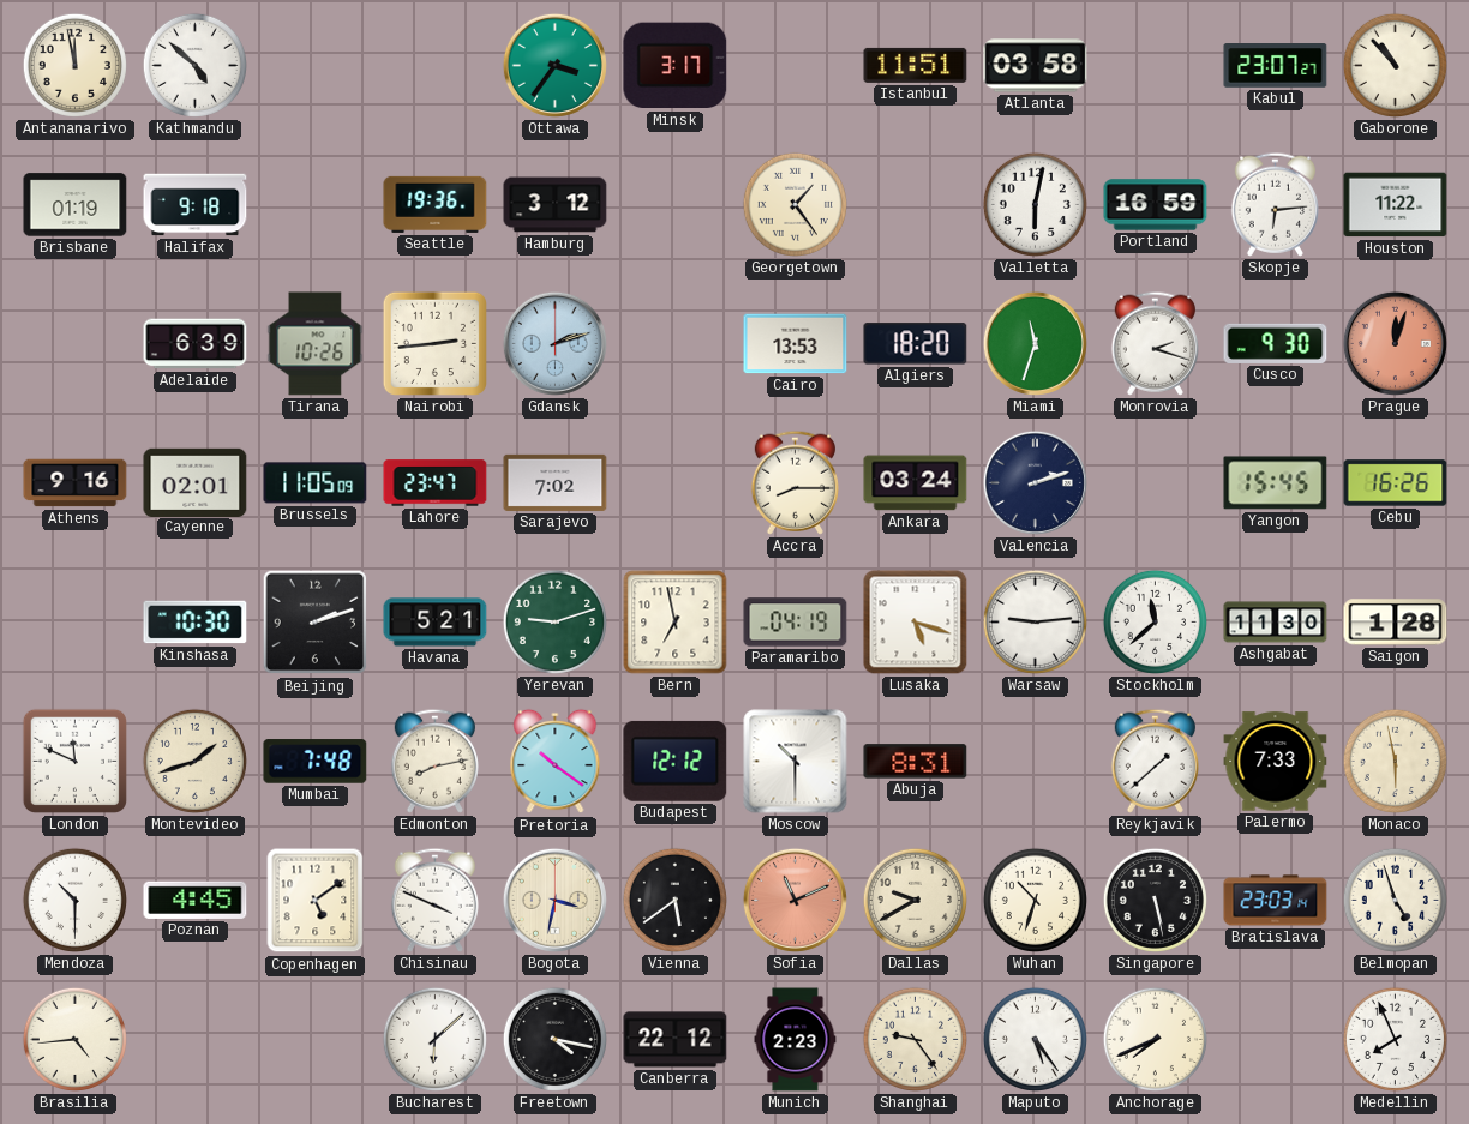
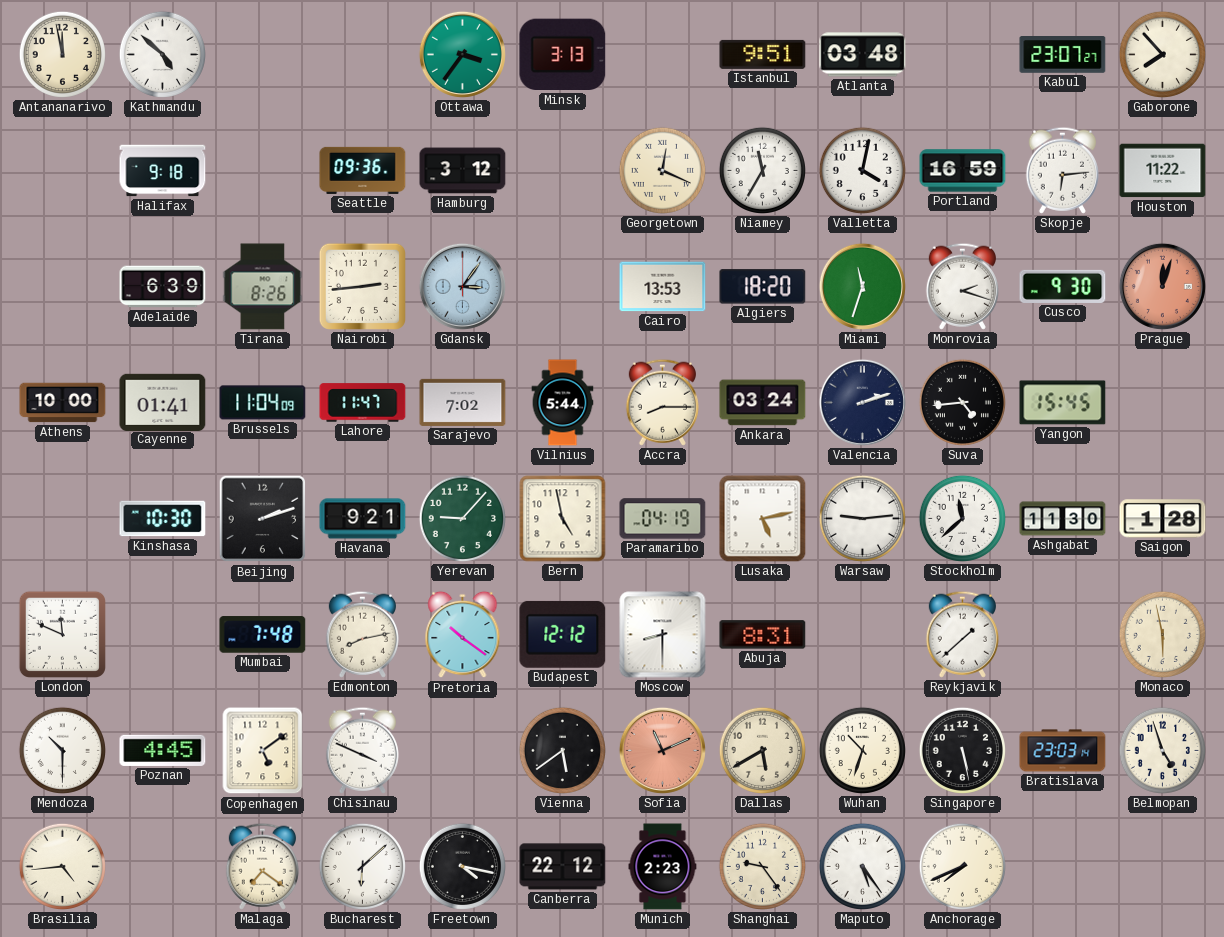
Minsk: 3:17 -> 3:13 (563, 55)
Istanbul: 11:51 -> 9:51 (763, 54)
Atlanta: 03:58 -> 03:48 (863, 55)
Gaborone: 10:53 -> 7:53 (1162, 54)
Brisbane: 01:19 -> none (76, 205)
Seattle: 19:36 -> 09:36 (363, 170)
Georgetown: 1:24 -> 12:19 (662, 170)
Niamey: none -> 11:35 (762, 170)
Valletta: 6:02 -> 4:02 (862, 170)
Tirana: 10:26 -> 8:26 (263, 287)
Gdansk: 2:12 -> 3:06 (462, 286)
Athens: 9:16 -> 10:00 (63, 403)
Cayenne: 02:01 -> 01:41 (163, 402)
Brussels: 11:05 -> 11:04 (263, 403)
Lahore: 23:47 -> 11:47 (363, 403)
Vilnius: none -> 5:44 (563, 403)
Suva: none -> 4:44 (962, 402)
Cebu: 16:26 -> none (1396, 483)
Havana: 5:21 -> 9:21 (363, 519)
Yerevan: 9:12 -> 9:07 (462, 518)
Bern: 6:58 -> 4:58 (563, 519)
Lusaka: 5:18 -> 5:13 (763, 519)
Montevideo: 1:42 -> none (194, 761)
Moscow: 10:30 -> 8:30 (663, 635)
Palermo: 7:33 -> none (1276, 762)
Bogota: 3:32 -> none (554, 900)
Dallas: 9:40 -> 5:40 (762, 750)
Malaga: none -> 7:21 (262, 866)
Medellin: 7:56 -> none (1395, 1039)
